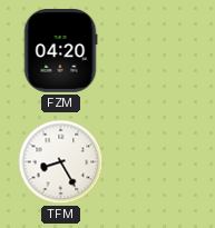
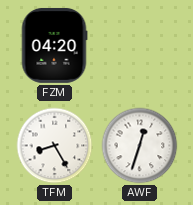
AWF: none -> 12:33 (140, 146)
